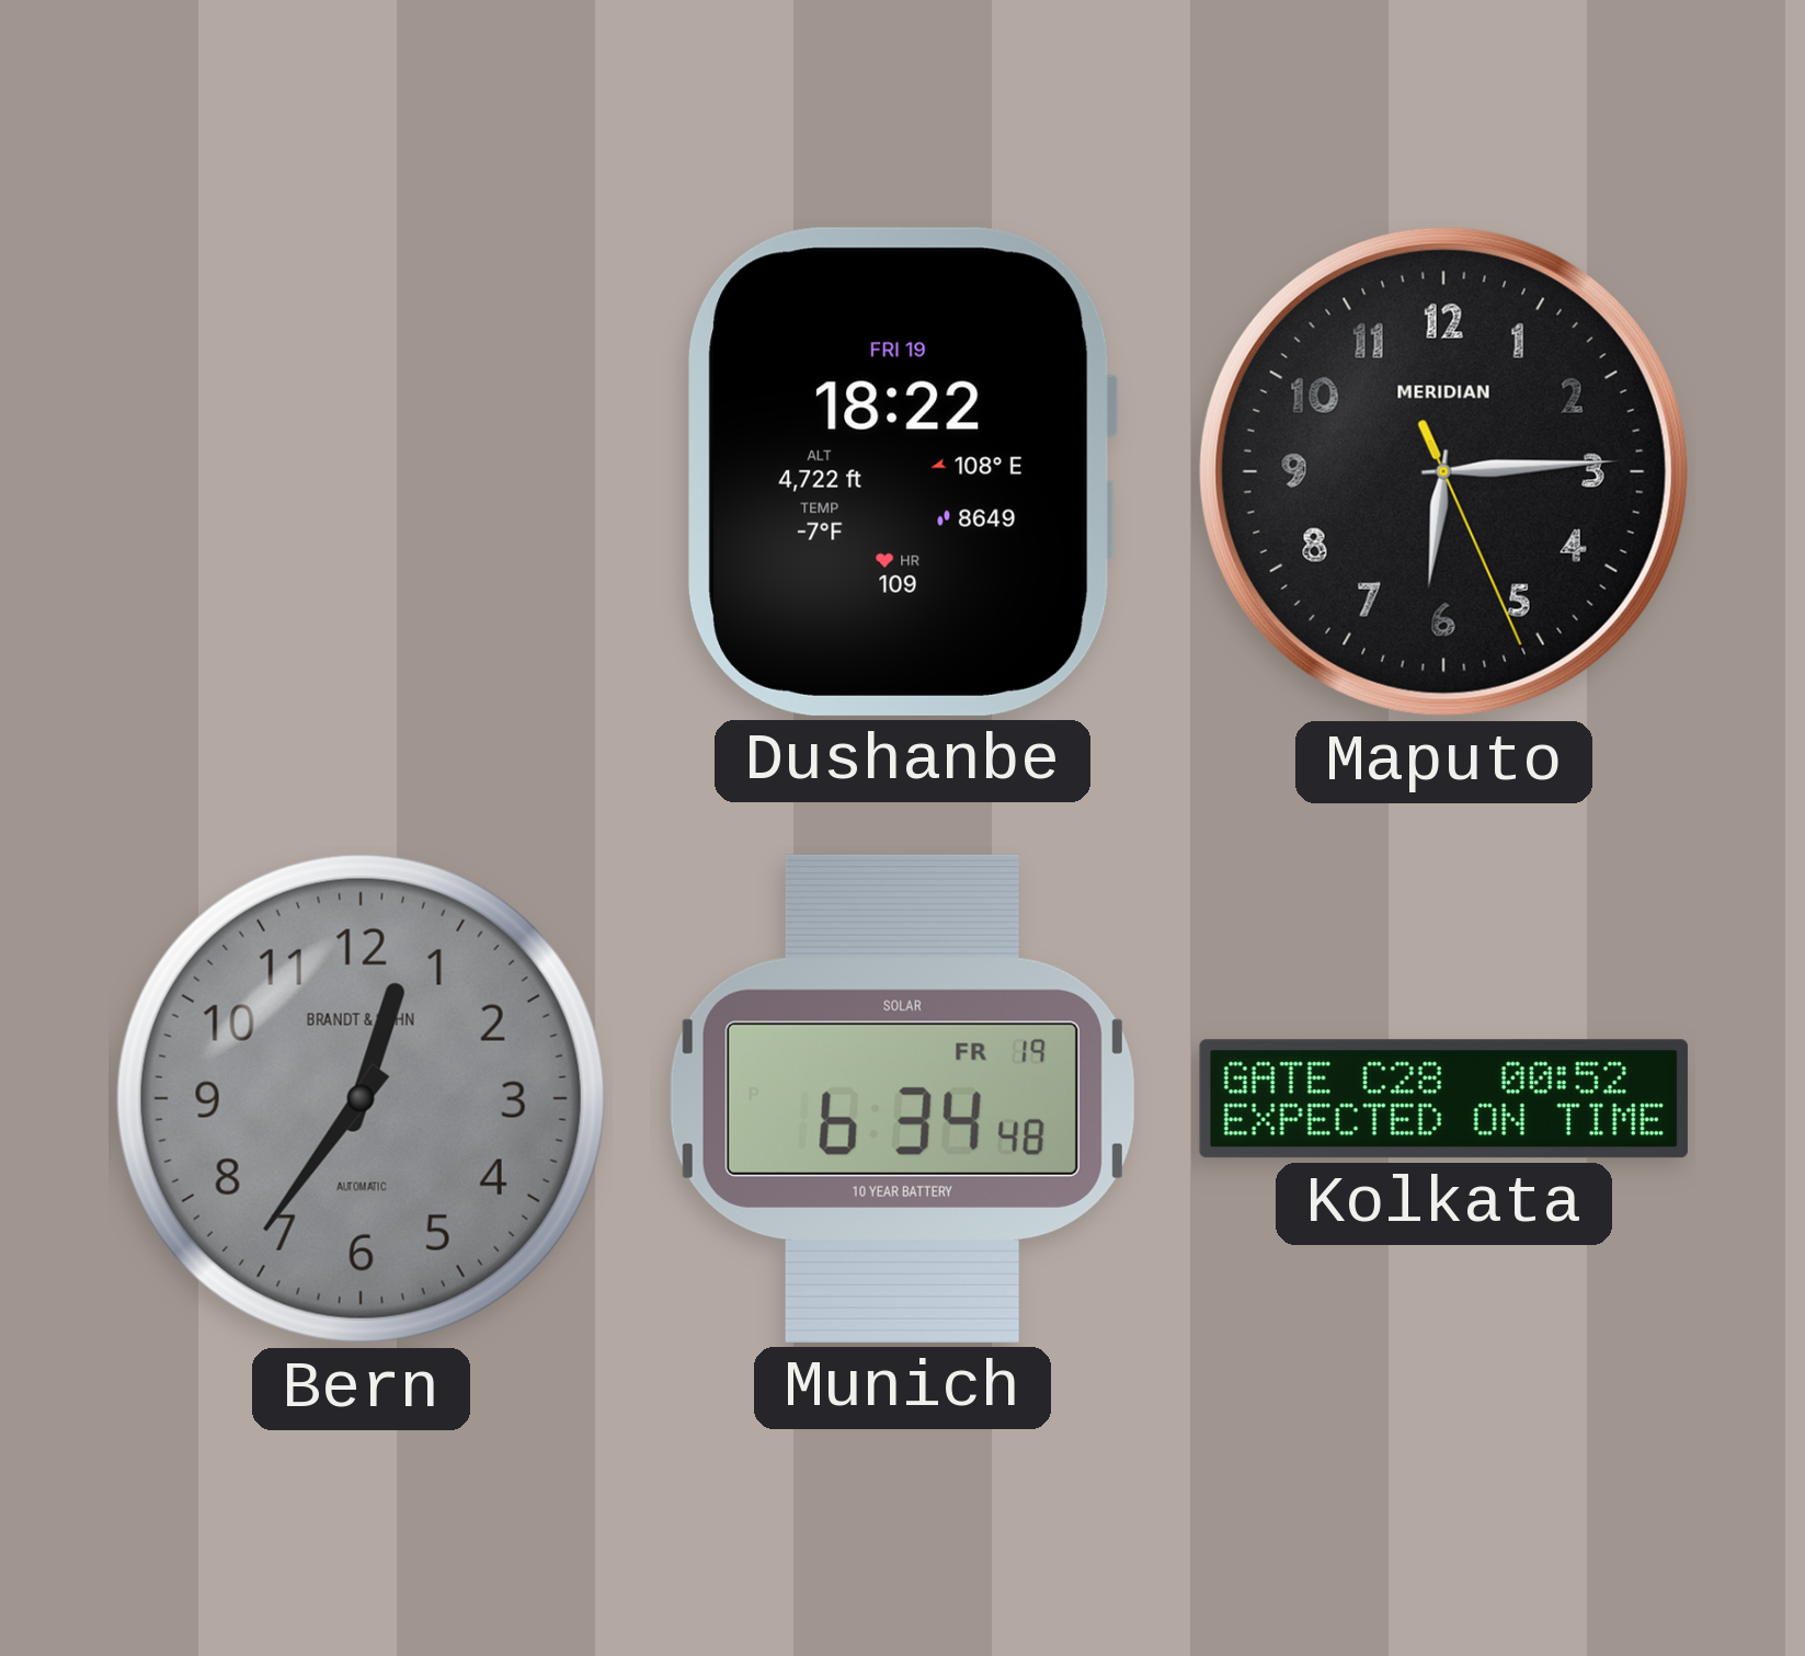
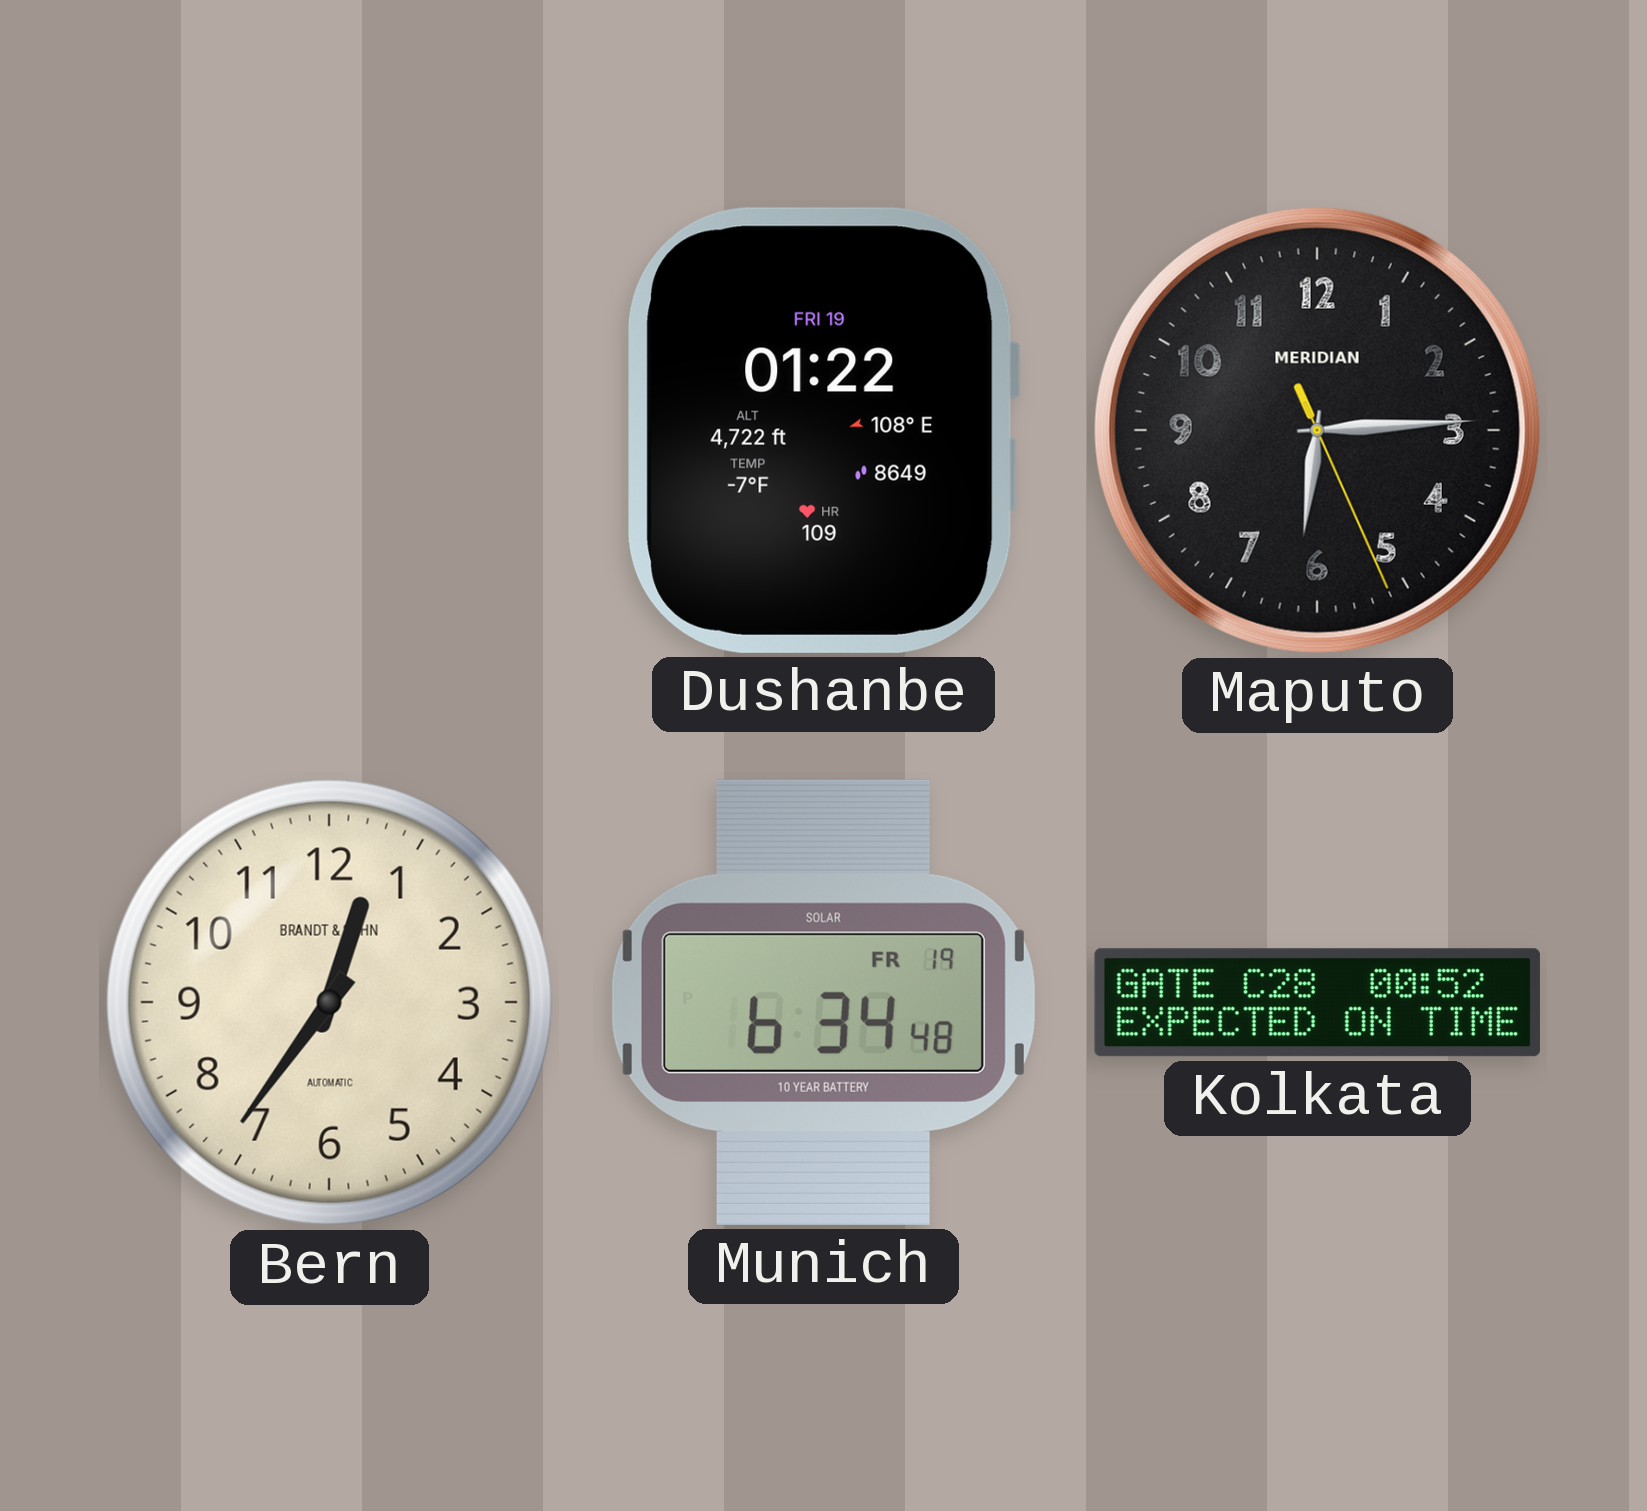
Dushanbe: 18:22 -> 01:22 (823, 430)
Bern dial: grey -> cream (329, 1002)
